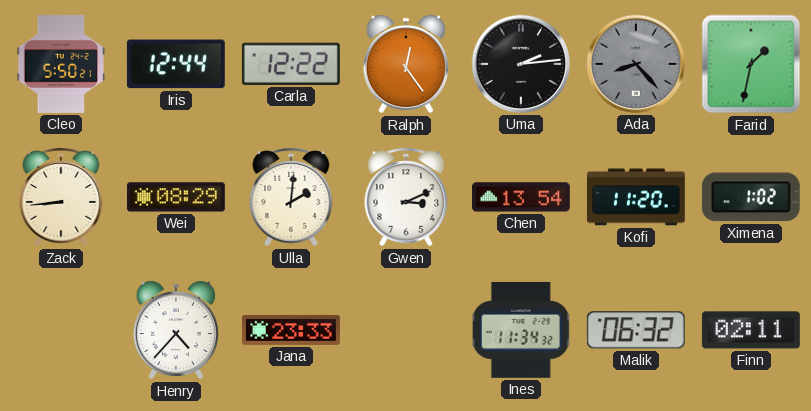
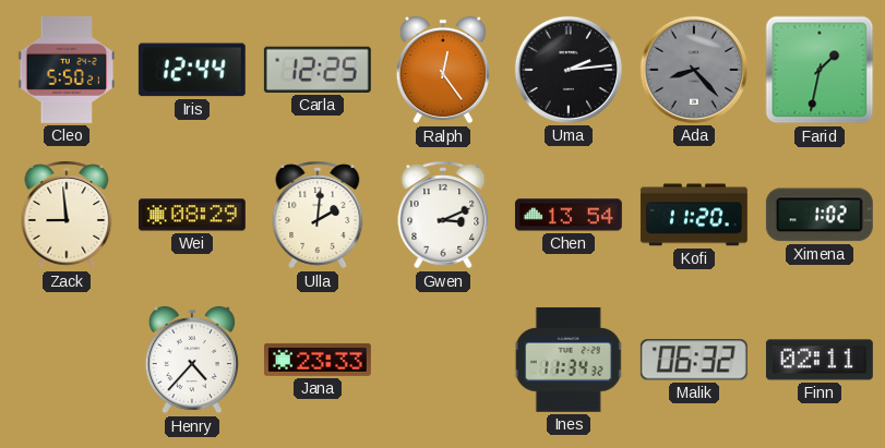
Carla: 12:22 -> 12:25 (318, 70)
Zack: 8:44 -> 8:59 (67, 215)
